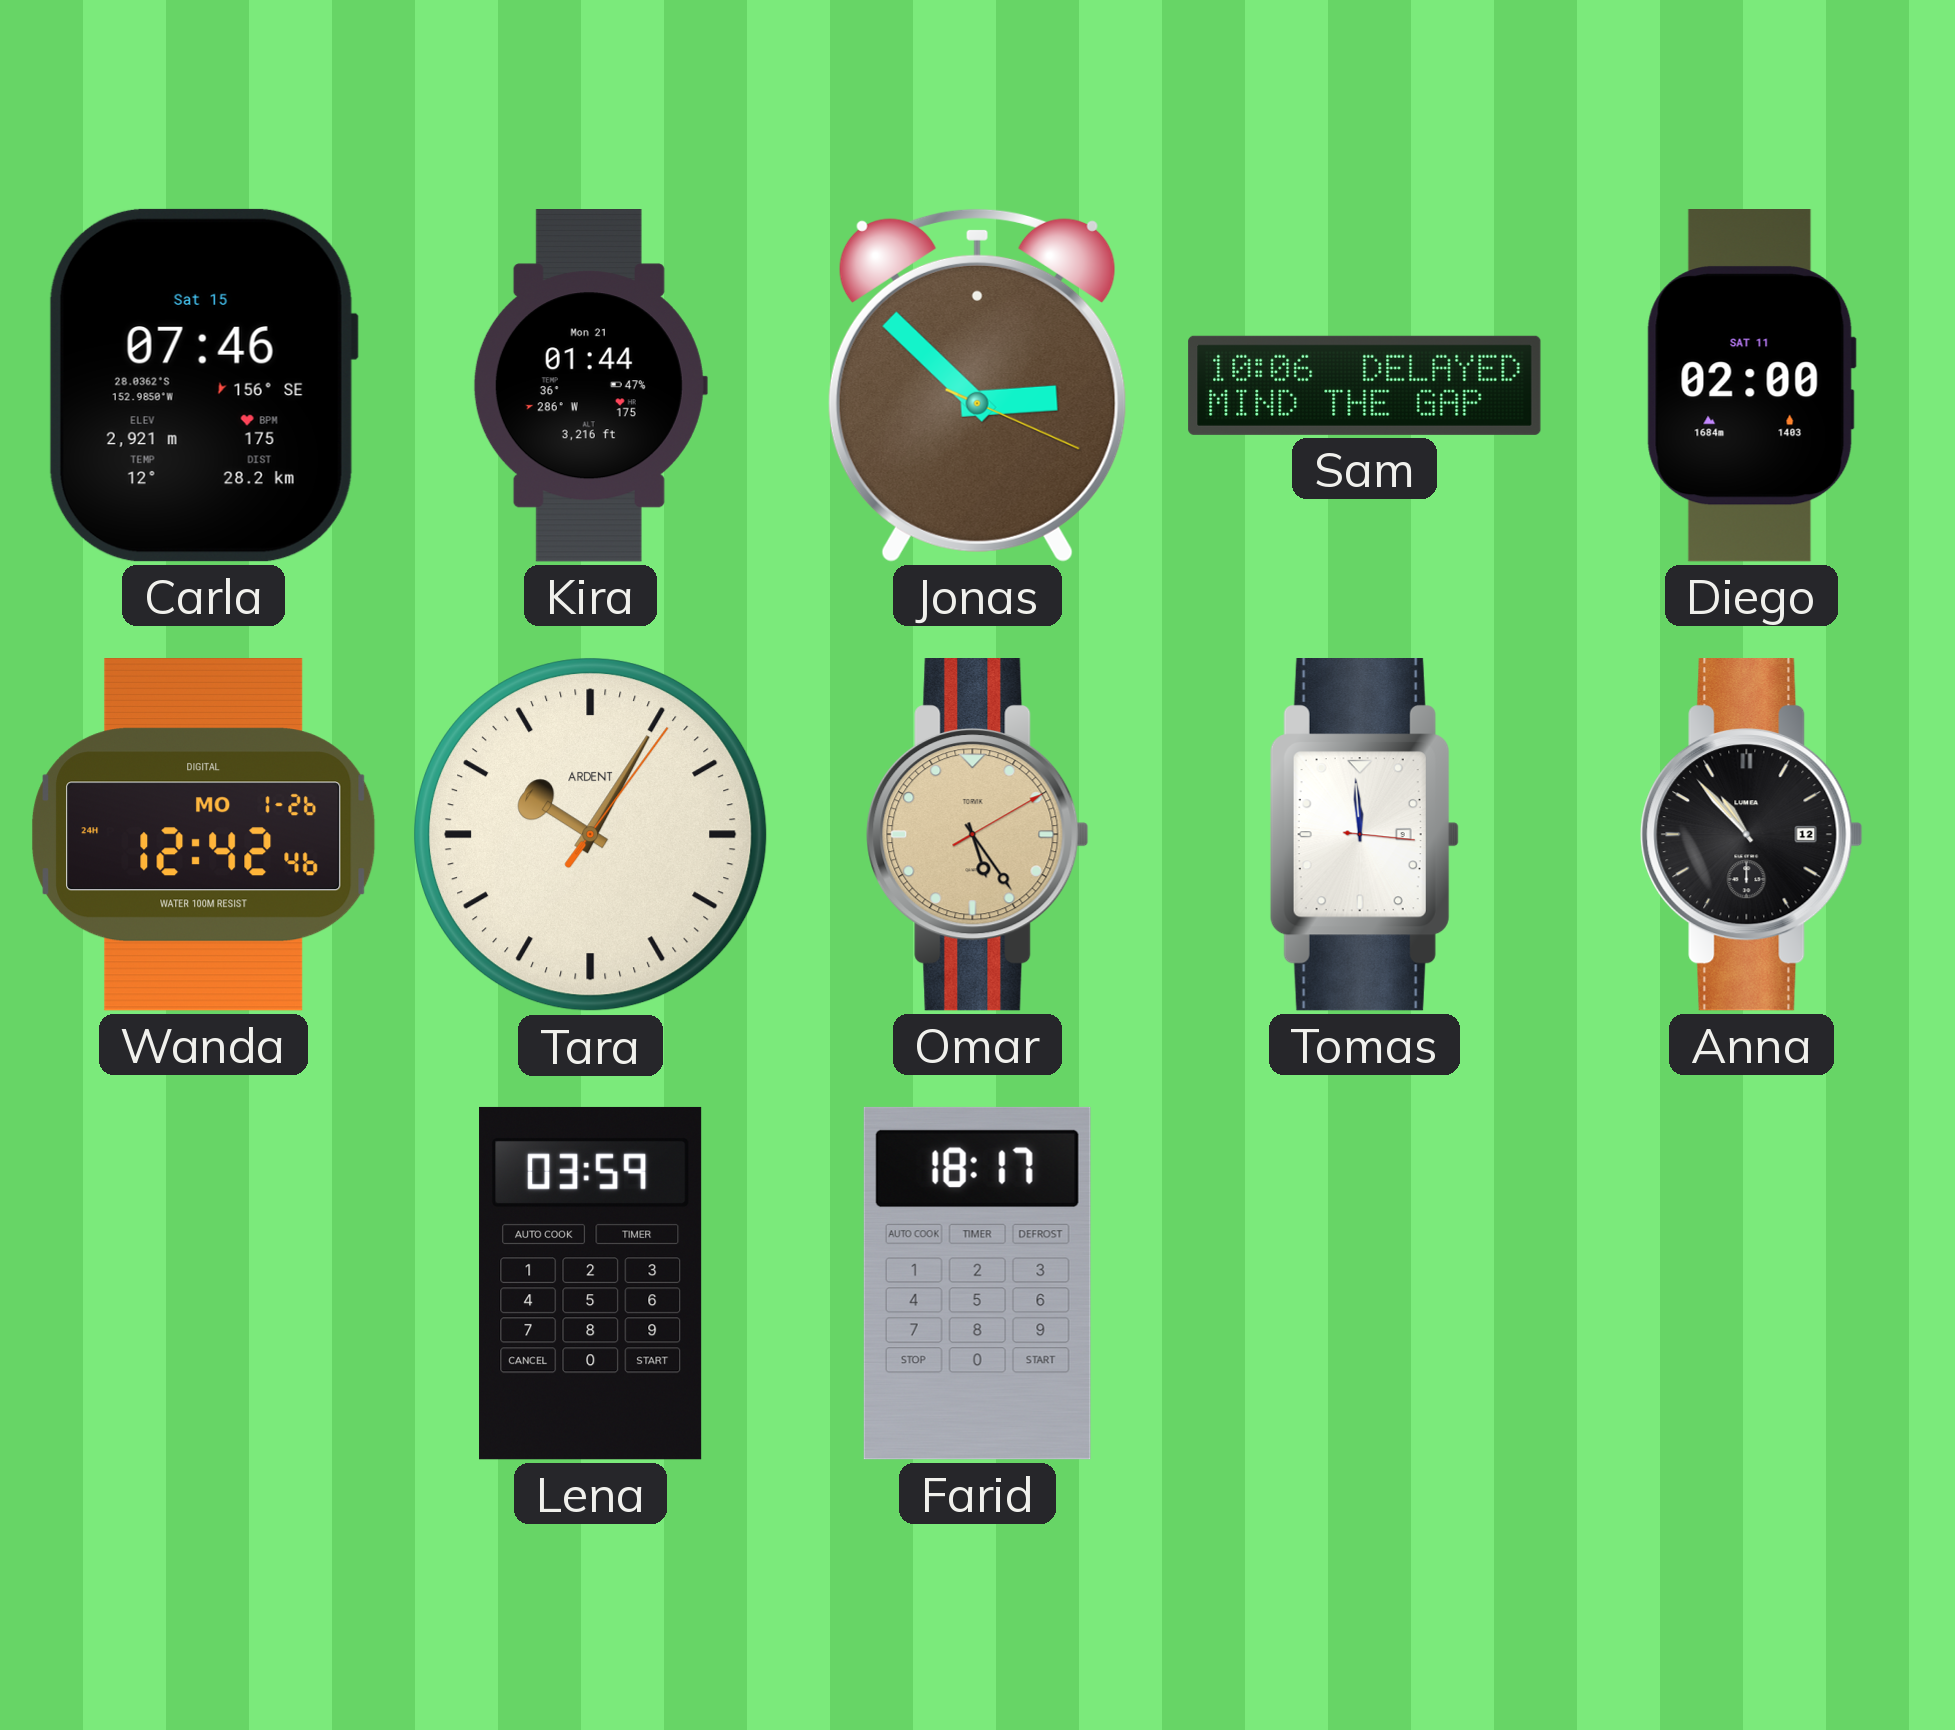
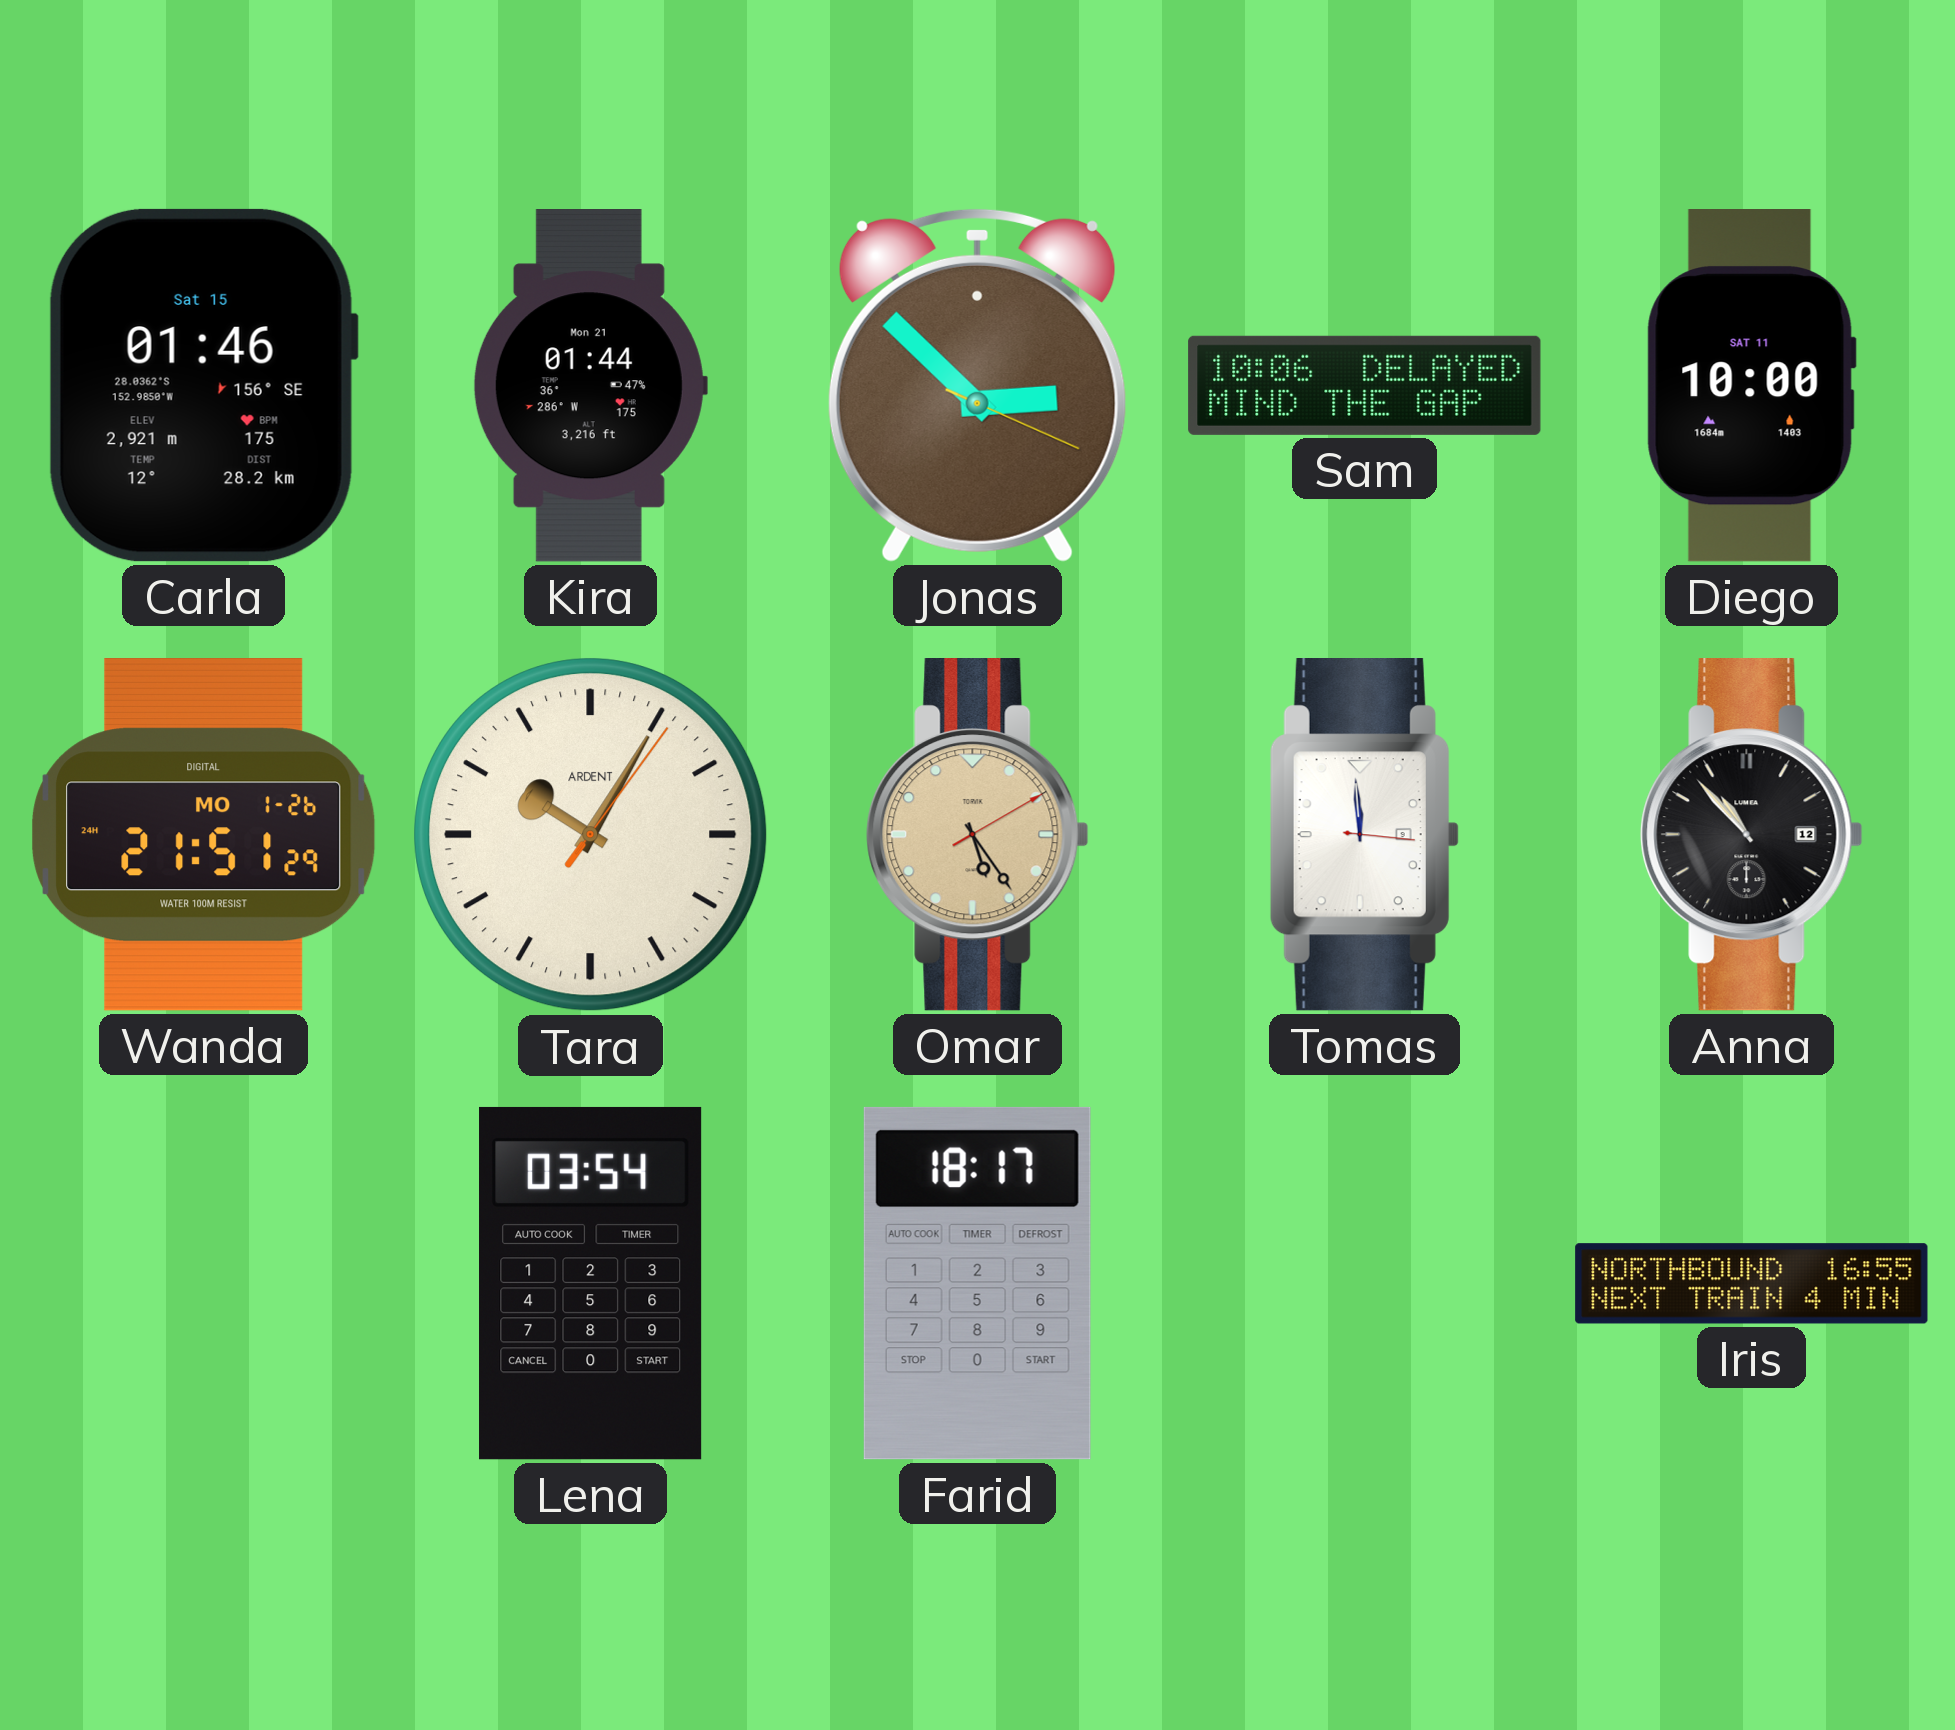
Carla: 07:46 -> 01:46 (203, 385)
Diego: 02:00 -> 10:00 (1751, 386)
Wanda: 12:42 -> 21:51 (204, 835)
Lena: 03:59 -> 03:54 (591, 1283)
Iris: none -> 16:55 (1752, 1284)
